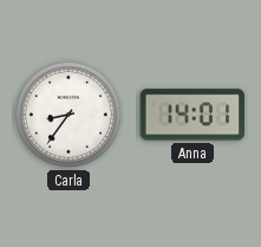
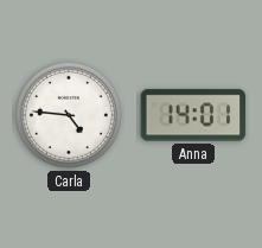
Carla: 8:36 -> 4:46 (69, 115)
